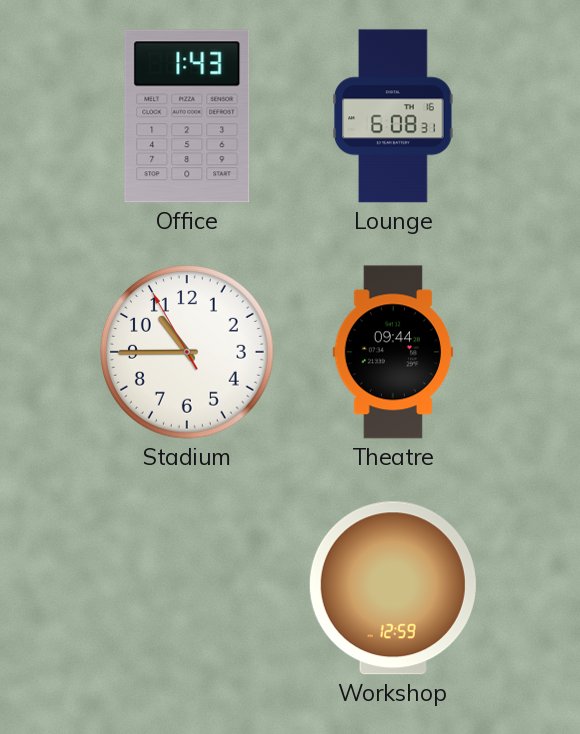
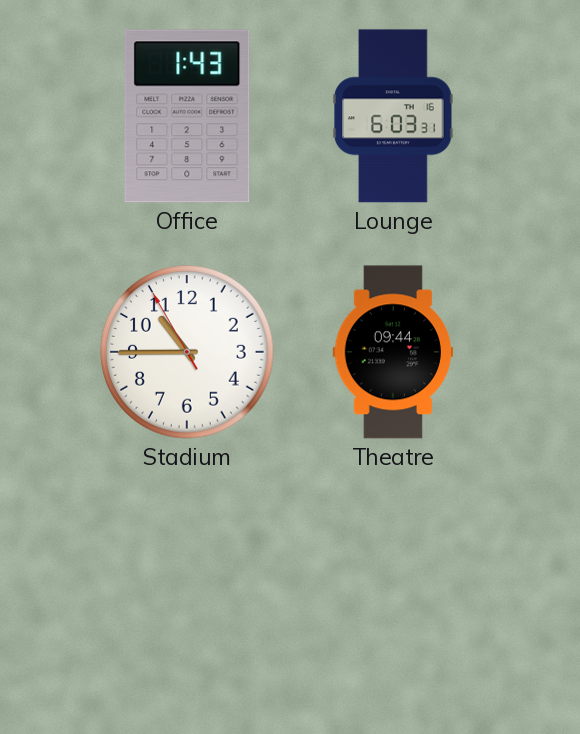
Lounge: 6:08 -> 6:03 (393, 116)
Workshop: 12:59 -> none (393, 588)
